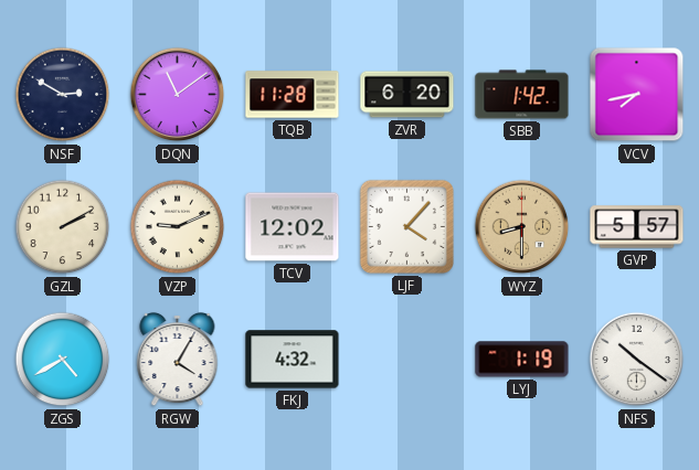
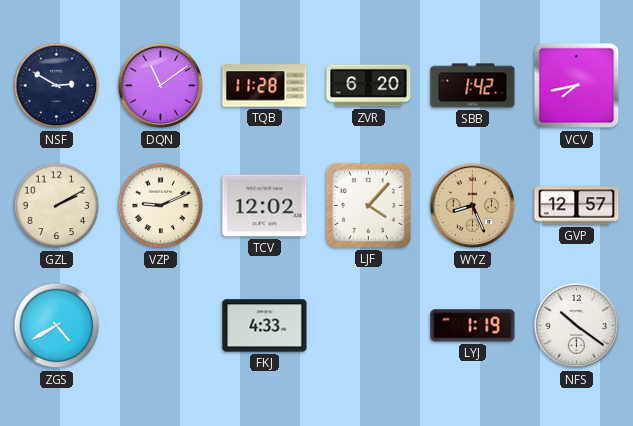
WYZ: 8:30 -> 8:26 (473, 206)
GVP: 5:57 -> 12:57 (577, 206)
RGW: 4:05 -> none (178, 360)
FKJ: 4:32 -> 4:33 (265, 326)
